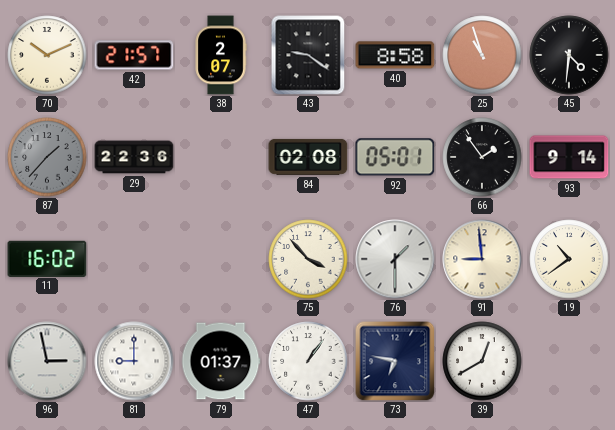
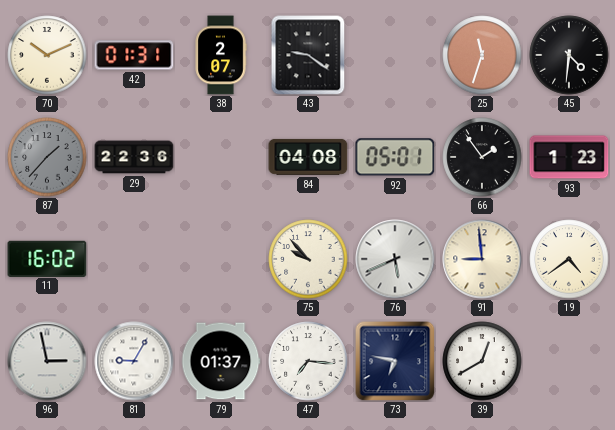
42: 21:57 -> 01:31 (134, 55)
40: 8:58 -> none (395, 55)
25: 10:57 -> 11:33 (482, 55)
84: 02:08 -> 04:08 (308, 157)
93: 9:14 -> 1:23 (569, 157)
75: 3:53 -> 9:53 (308, 259)
76: 1:30 -> 5:41 (395, 259)
19: 10:39 -> 4:39 (569, 259)
81: 9:00 -> 9:05 (134, 361)
47: 1:06 -> 7:16 (308, 361)
